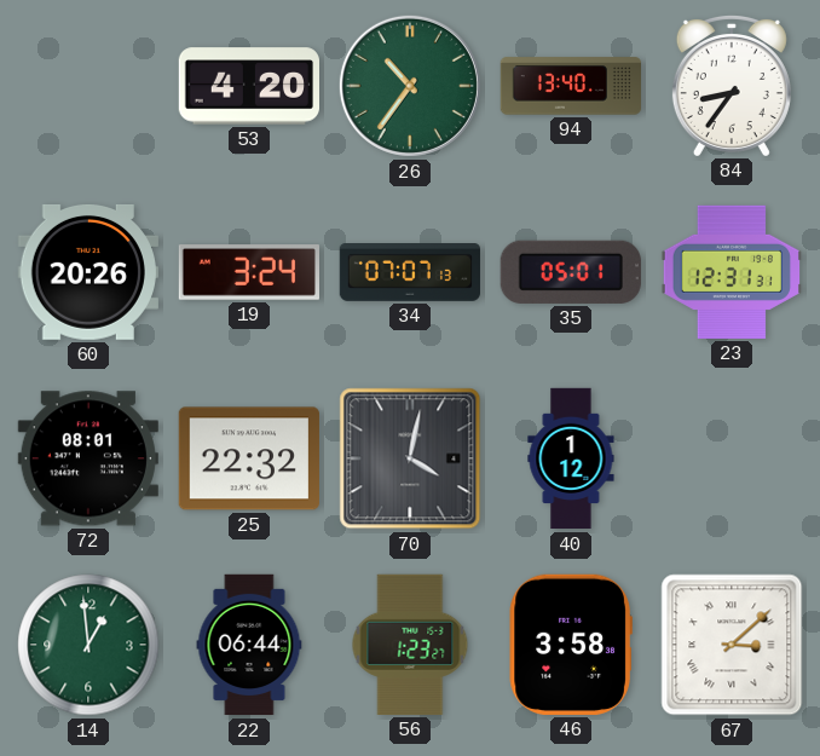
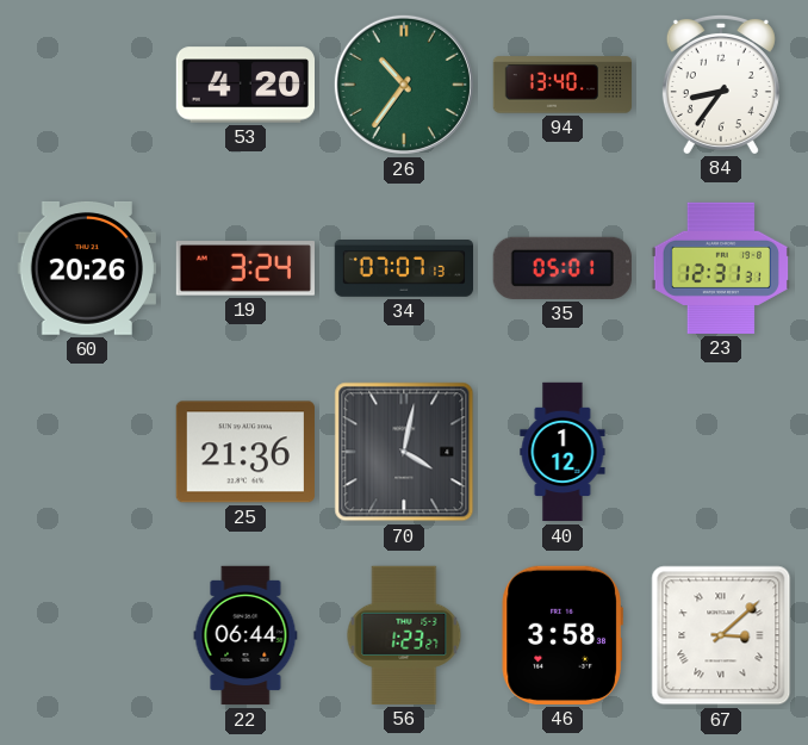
72: 08:01 -> none (88, 458)
25: 22:32 -> 21:36 (245, 452)
14: 12:59 -> none (88, 645)
